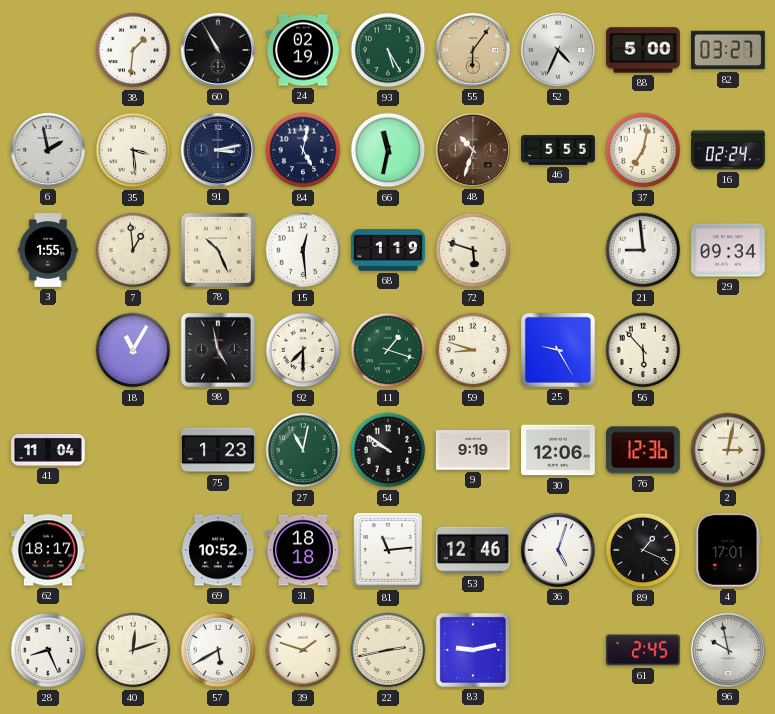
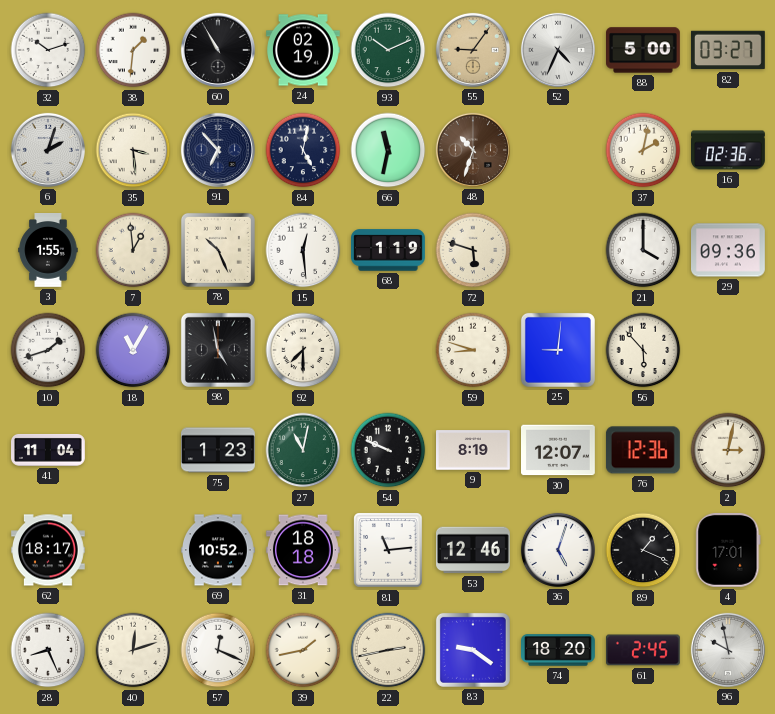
32: none -> 10:12 (48, 50)
93: 5:25 -> 10:11 (388, 50)
55: 6:06 -> 9:06 (473, 50)
6: 1:58 -> 2:03 (48, 150)
91: 3:13 -> 6:53 (218, 150)
46: 5:55 -> none (558, 150)
37: 7:02 -> 2:02 (643, 150)
16: 02:24 -> 02:36 (729, 150)
21: 8:59 -> 4:00 (643, 250)
29: 09:34 -> 09:36 (729, 250)
10: none -> 1:42 (48, 350)
11: 1:18 -> none (388, 350)
25: 9:25 -> 9:01 (558, 350)
54: 9:51 -> 9:49 (388, 450)
9: 9:19 -> 8:19 (474, 450)
30: 12:06 -> 12:07 (559, 450)
57: 5:40 -> 12:19 (218, 650)
39: 1:48 -> 1:43 (303, 650)
83: 9:13 -> 9:21 (473, 650)
74: none -> 18:20 (559, 650)
